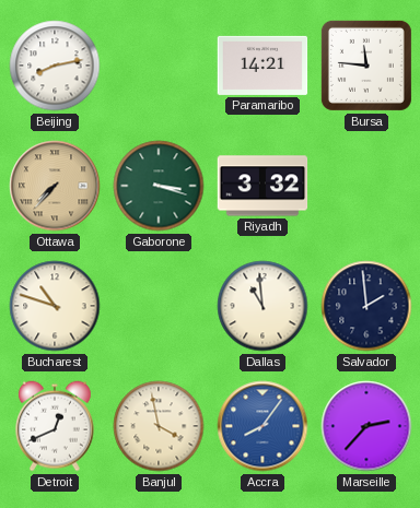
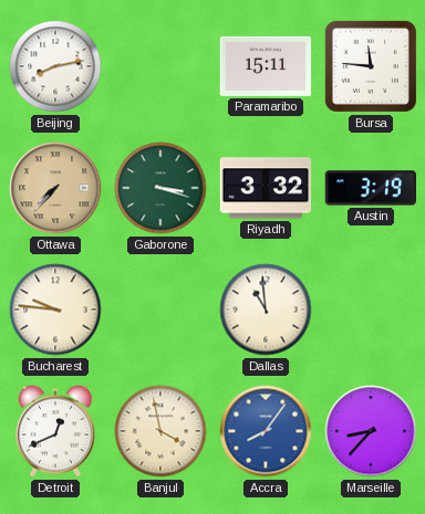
Paramaribo: 14:21 -> 15:11 (266, 66)
Austin: none -> 3:19 (370, 188)
Bucharest: 10:48 -> 9:46 (55, 310)
Salvador: 1:59 -> none (366, 306)
Marseille: 2:37 -> 8:37 (371, 431)
